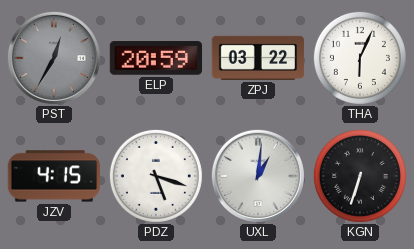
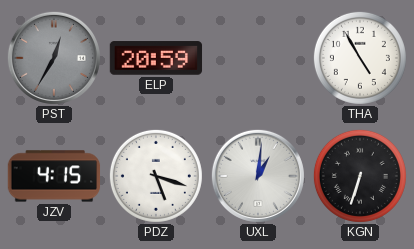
ZPJ: 03:22 -> none (258, 58)
THA: 6:04 -> 4:55 (360, 58)
